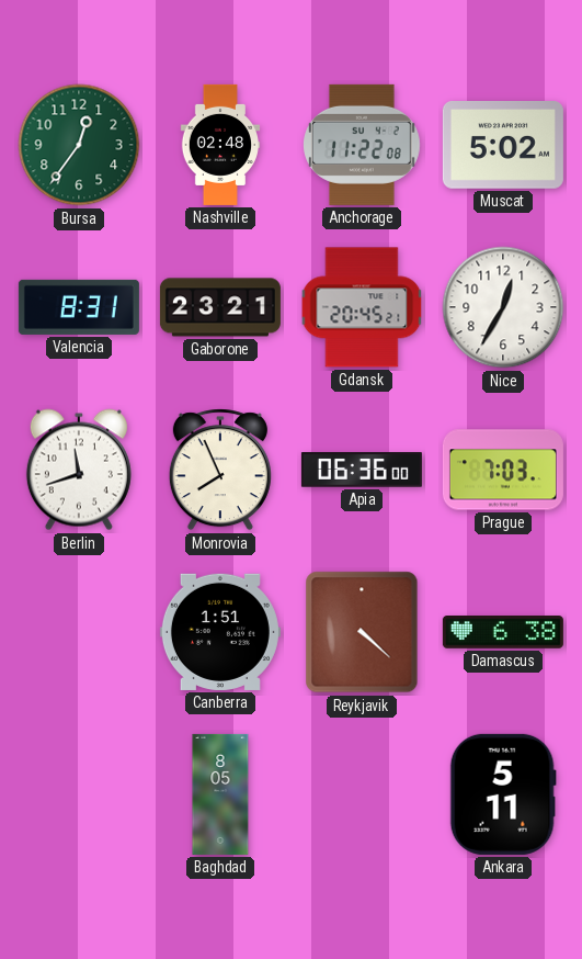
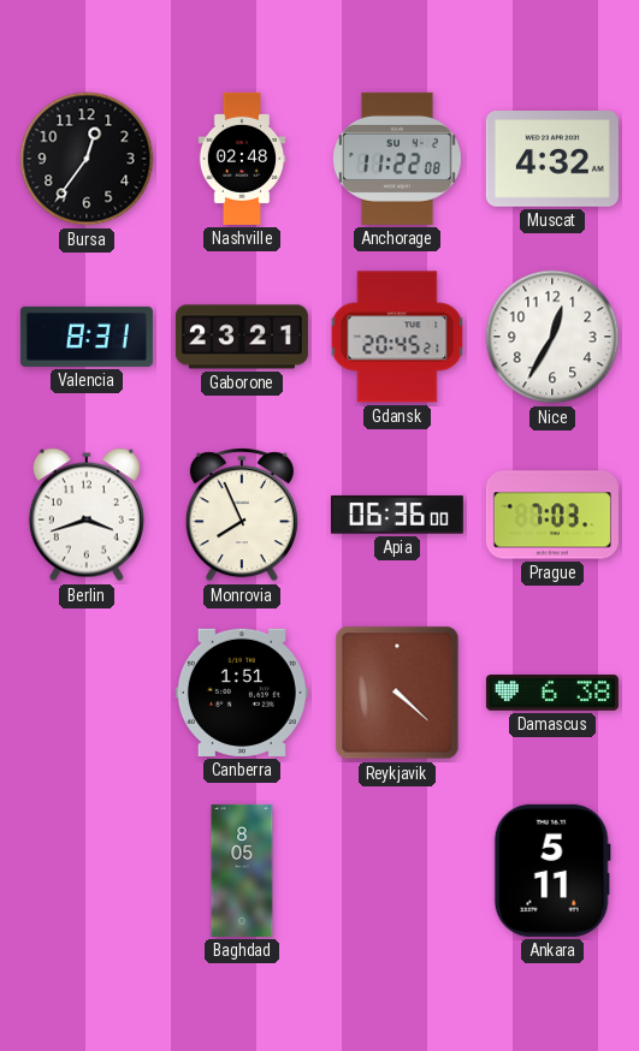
Bursa dial: green -> black (87, 159)
Muscat: 5:02 -> 4:32 (552, 160)
Berlin: 11:42 -> 3:42 (87, 515)
